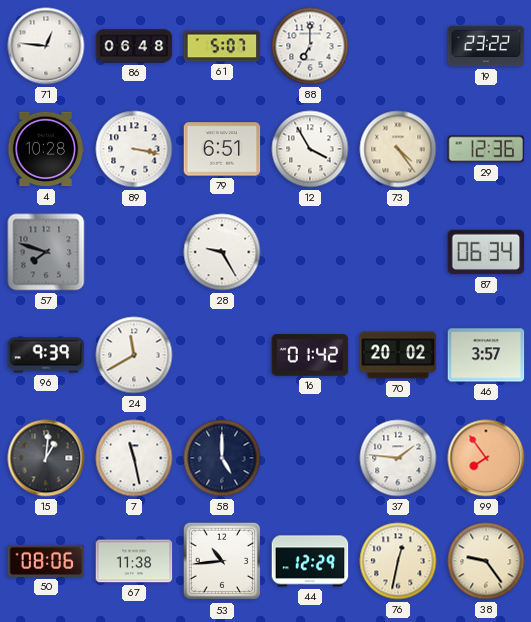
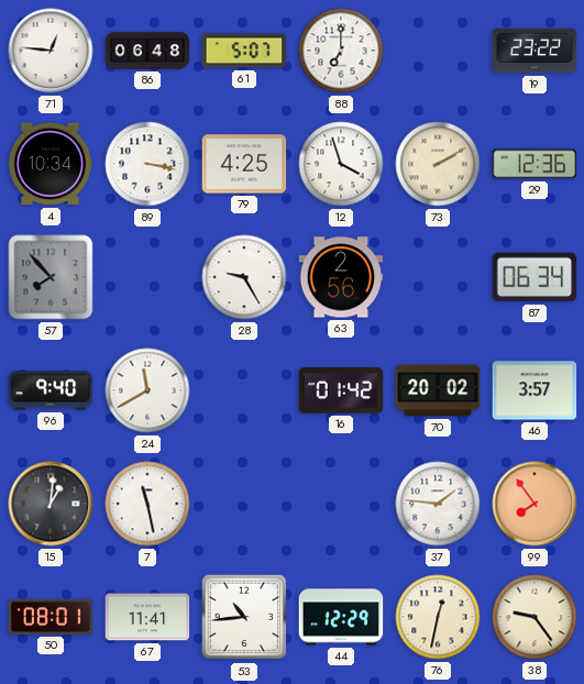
4: 10:28 -> 10:34 (51, 164)
79: 6:51 -> 4:25 (244, 164)
12: 3:55 -> 3:57 (341, 164)
73: 4:24 -> 2:10 (438, 164)
57: 7:48 -> 7:53 (51, 277)
63: none -> 2:56 (341, 277)
96: 9:39 -> 9:40 (51, 390)
58: 5:00 -> none (222, 458)
50: 08:06 -> 08:01 (51, 617)
67: 11:38 -> 11:41 (147, 617)
